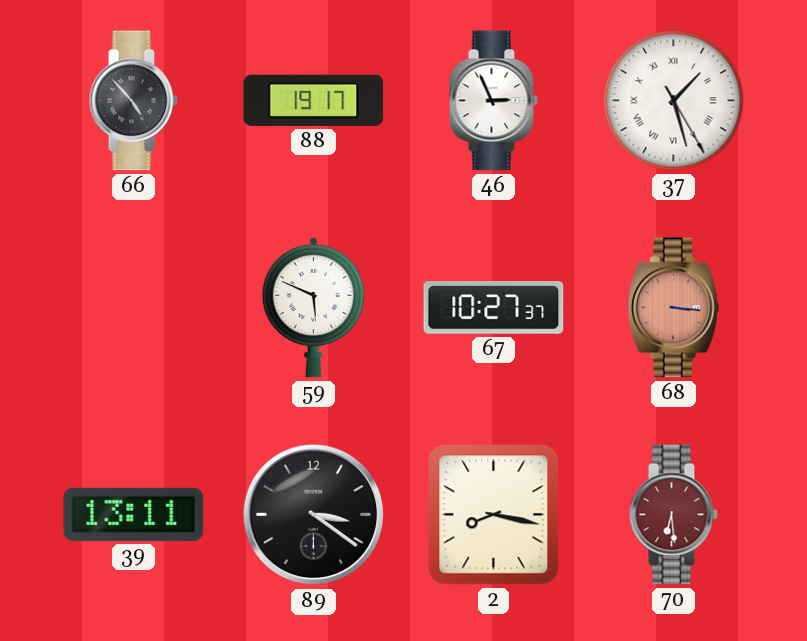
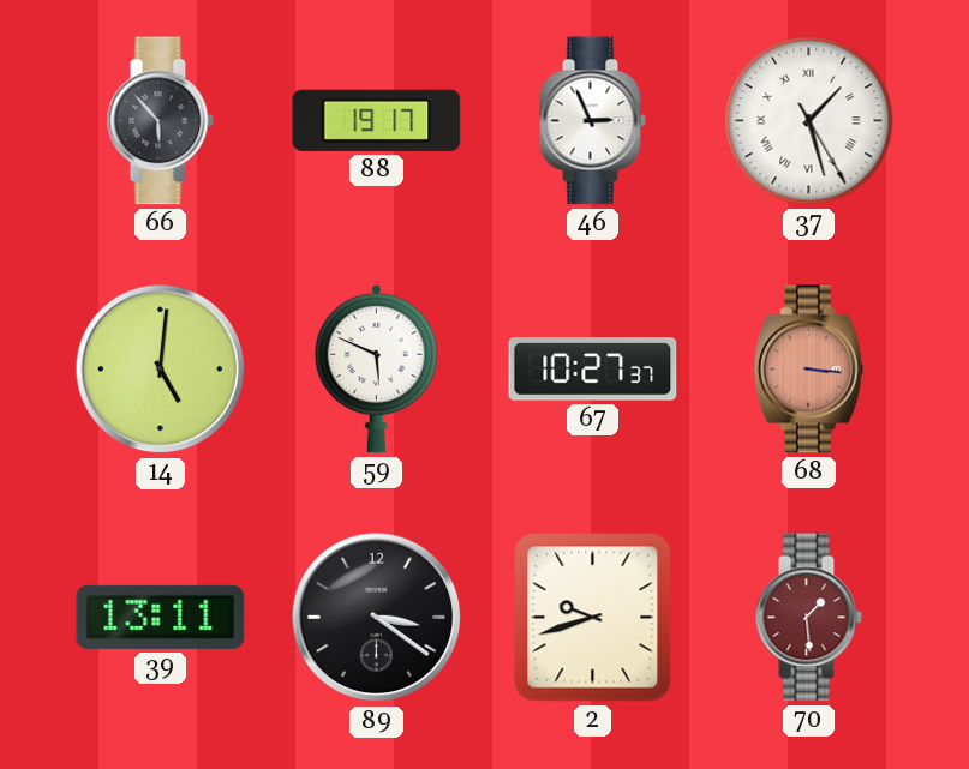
66: 4:53 -> 5:53 (160, 121)
14: none -> 5:01 (161, 370)
2: 8:17 -> 9:42 (593, 618)
70: 6:29 -> 1:29 (808, 618)
